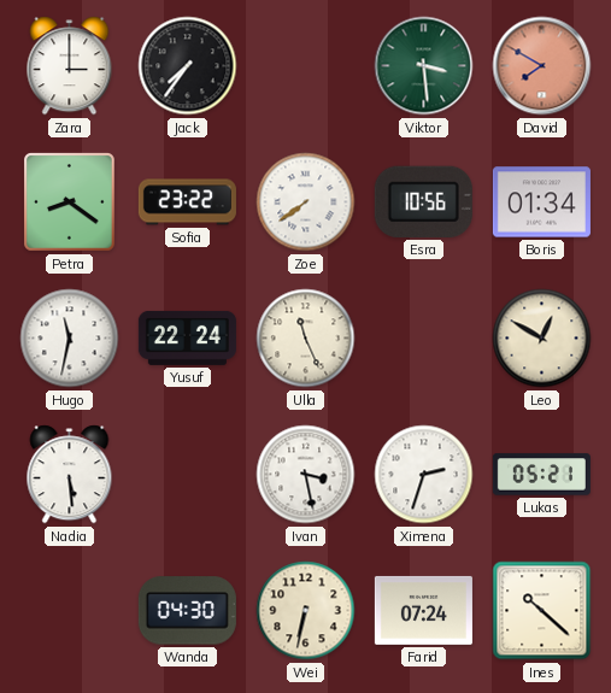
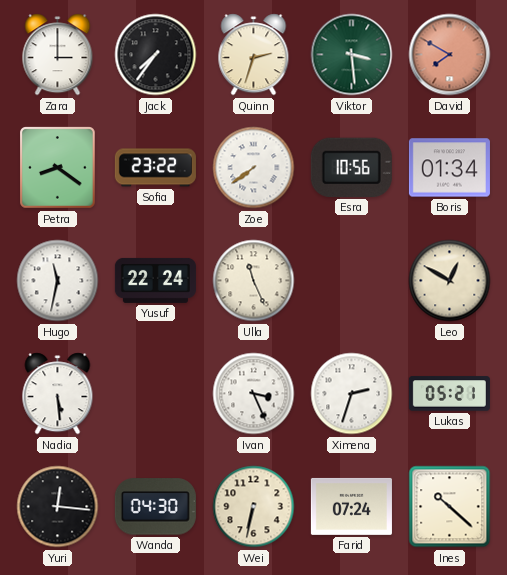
Quinn: none -> 2:33 (254, 55)
Ivan: 3:28 -> 3:26 (254, 394)
Yuri: none -> 12:16 (58, 507)
